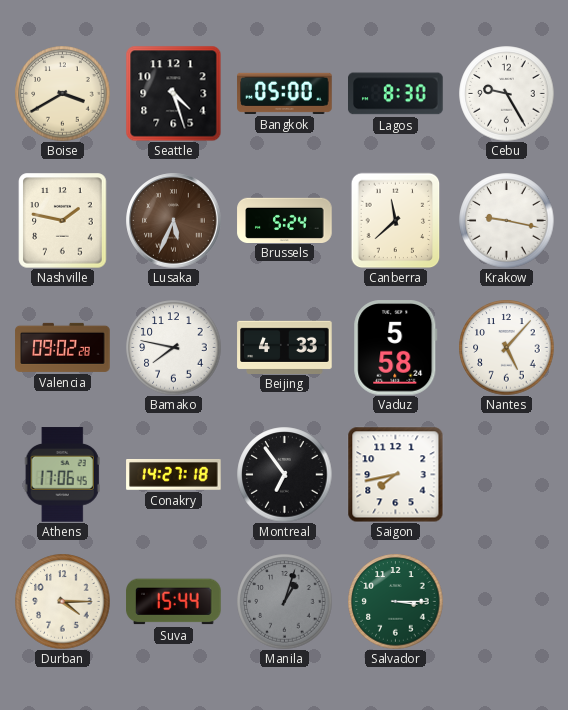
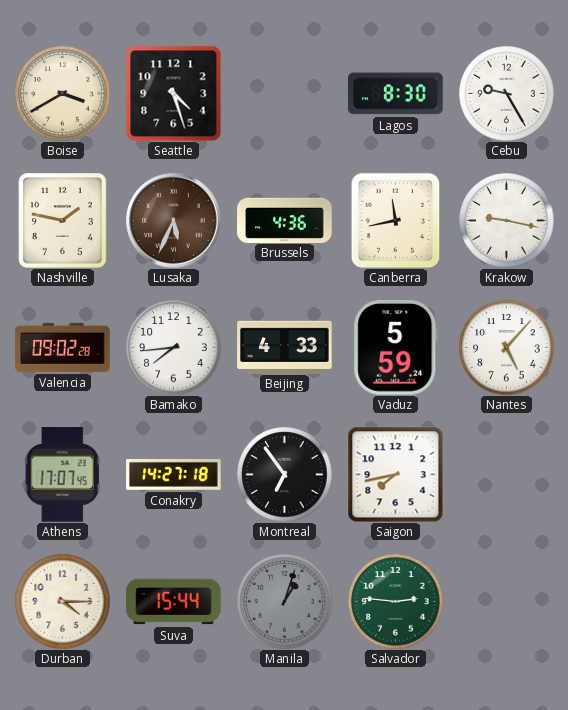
Bangkok: 05:00 -> none (285, 93)
Brussels: 5:24 -> 4:36 (285, 220)
Canberra: 11:38 -> 11:43 (396, 220)
Bamako: 7:47 -> 7:44 (173, 347)
Vaduz: 5:58 -> 5:59 (396, 348)
Athens: 17:06 -> 17:07 (62, 475)
Salvador: 3:15 -> 2:46 (395, 601)
